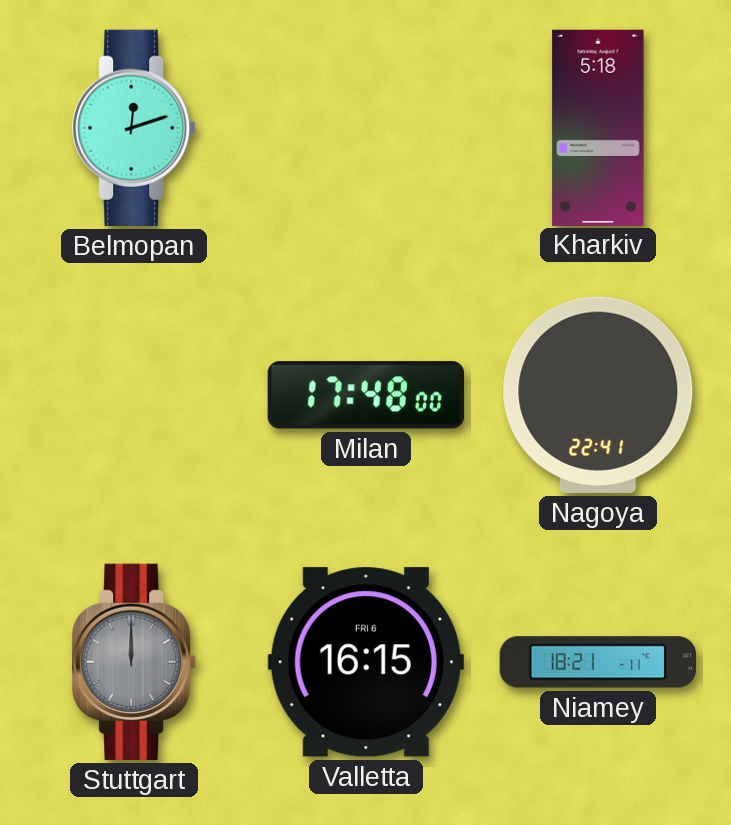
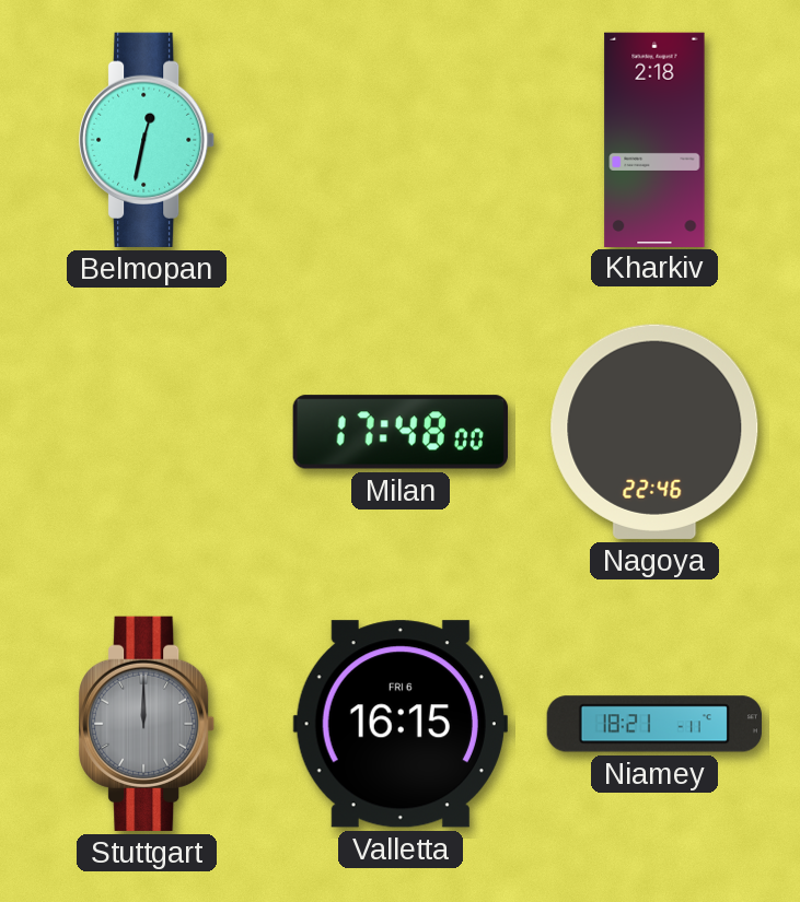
Belmopan: 12:12 -> 12:32 (148, 140)
Kharkiv: 5:18 -> 2:18 (654, 139)
Nagoya: 22:41 -> 22:46 (654, 432)
